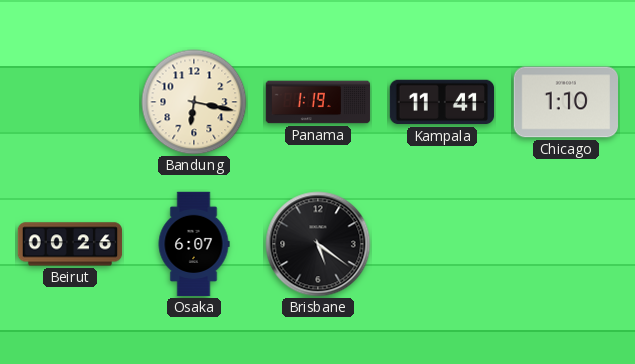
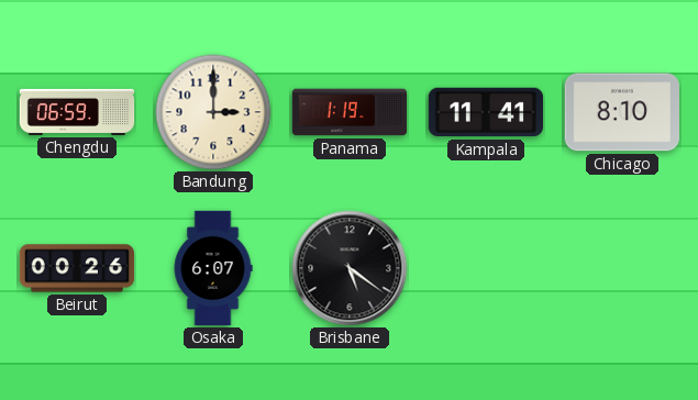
Chengdu: none -> 06:59 (77, 112)
Bandung: 6:17 -> 3:00 (213, 112)
Chicago: 1:10 -> 8:10 (621, 112)
